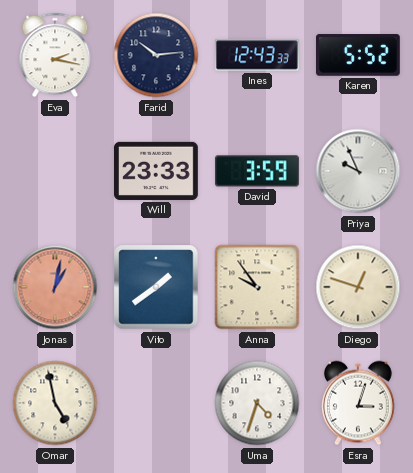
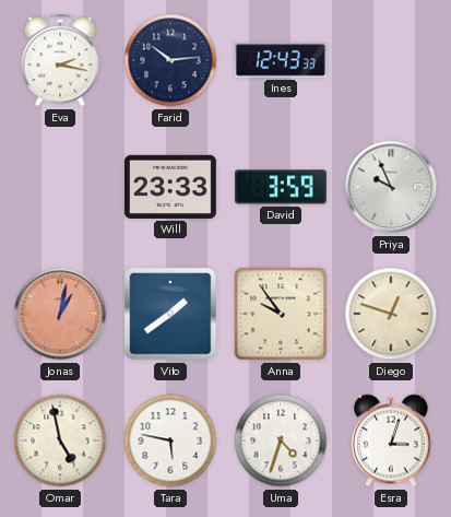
Karen: 5:52 -> none (359, 55)
Tara: none -> 5:47 (170, 440)
